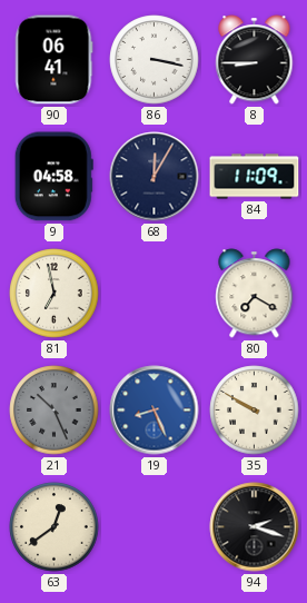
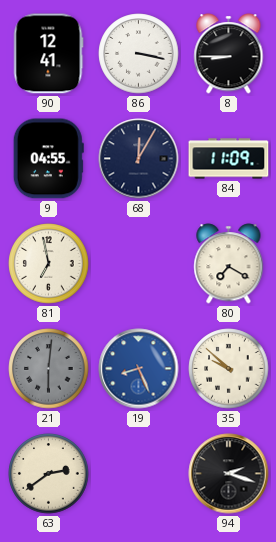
90: 06:41 -> 12:41 (48, 54)
9: 04:58 -> 04:55 (48, 159)
21: 10:26 -> 6:01 (49, 369)
35: 9:50 -> 9:52 (229, 369)
63: 12:39 -> 2:39 (49, 474)
